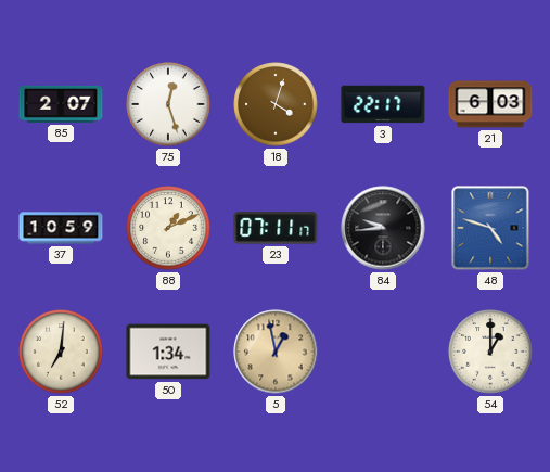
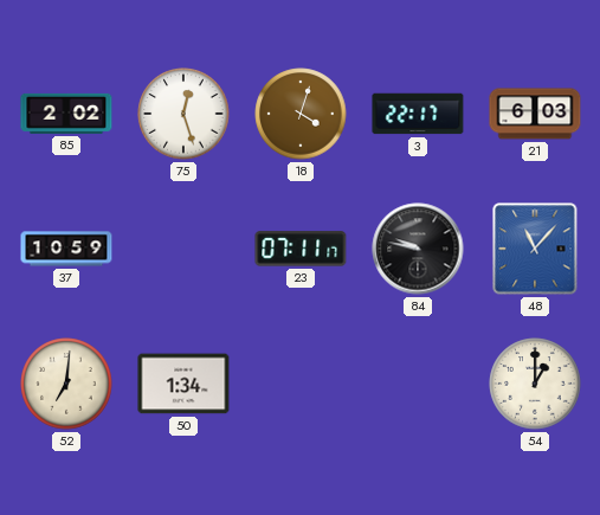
85: 2:07 -> 2:02 (66, 114)
88: 1:11 -> none (168, 228)
84: 9:44 -> 9:47 (418, 249)
48: 4:48 -> 11:07 (535, 249)
5: 12:58 -> none (276, 352)
